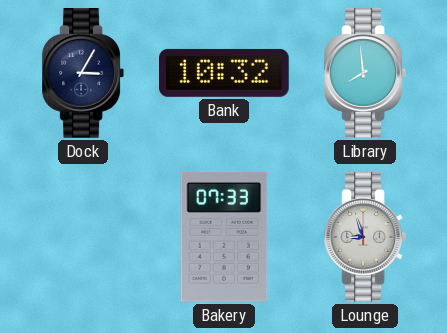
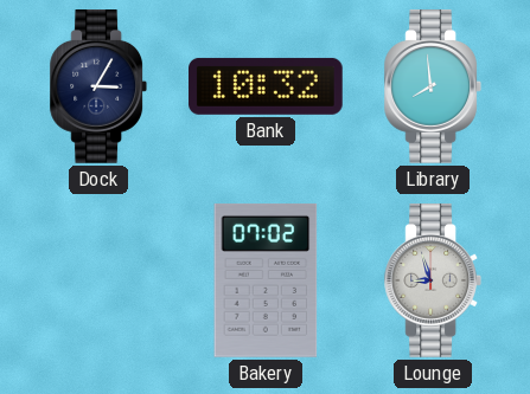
Bakery: 07:33 -> 07:02 (266, 280)
